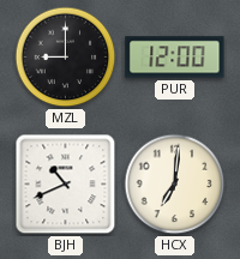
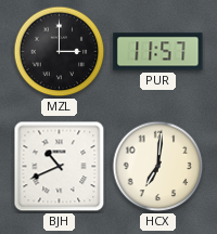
MZL: 9:00 -> 3:00 (60, 52)
PUR: 12:00 -> 11:57 (158, 52)
